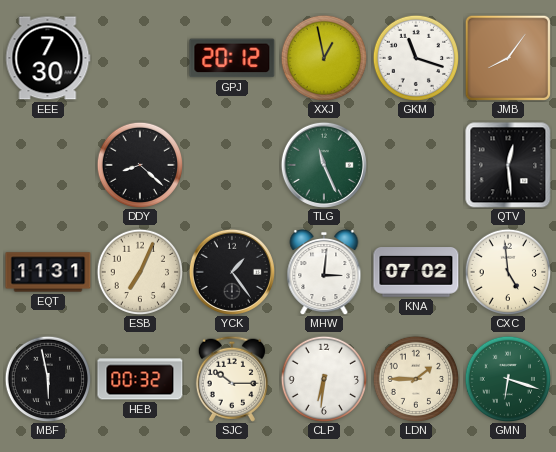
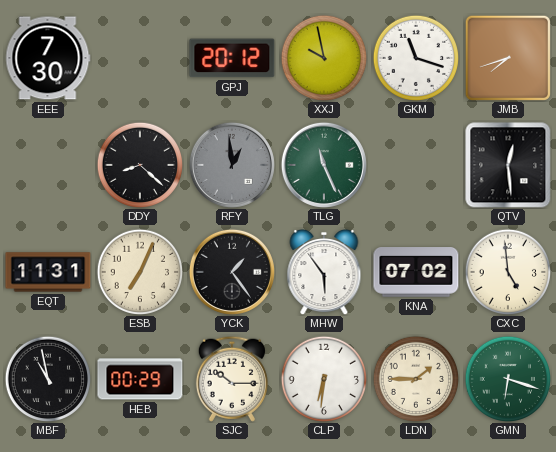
XXJ: 12:58 -> 9:58 (323, 57)
JMB: 8:06 -> 7:42 (508, 58)
RFY: none -> 12:59 (232, 165)
MHW: 3:01 -> 5:54 (324, 272)
MBF: 5:58 -> 10:58 (47, 378)
HEB: 00:32 -> 00:29 (140, 379)
